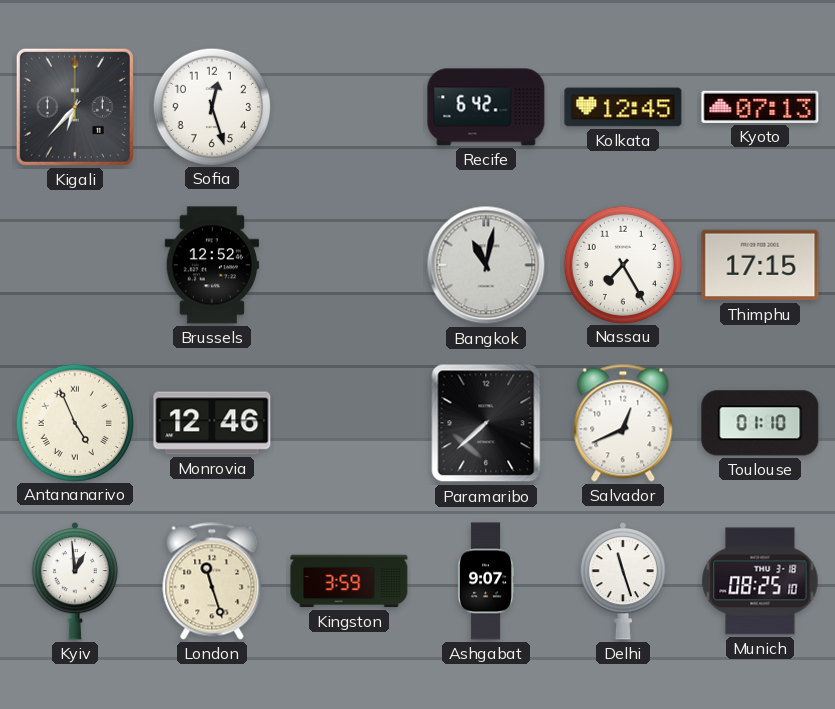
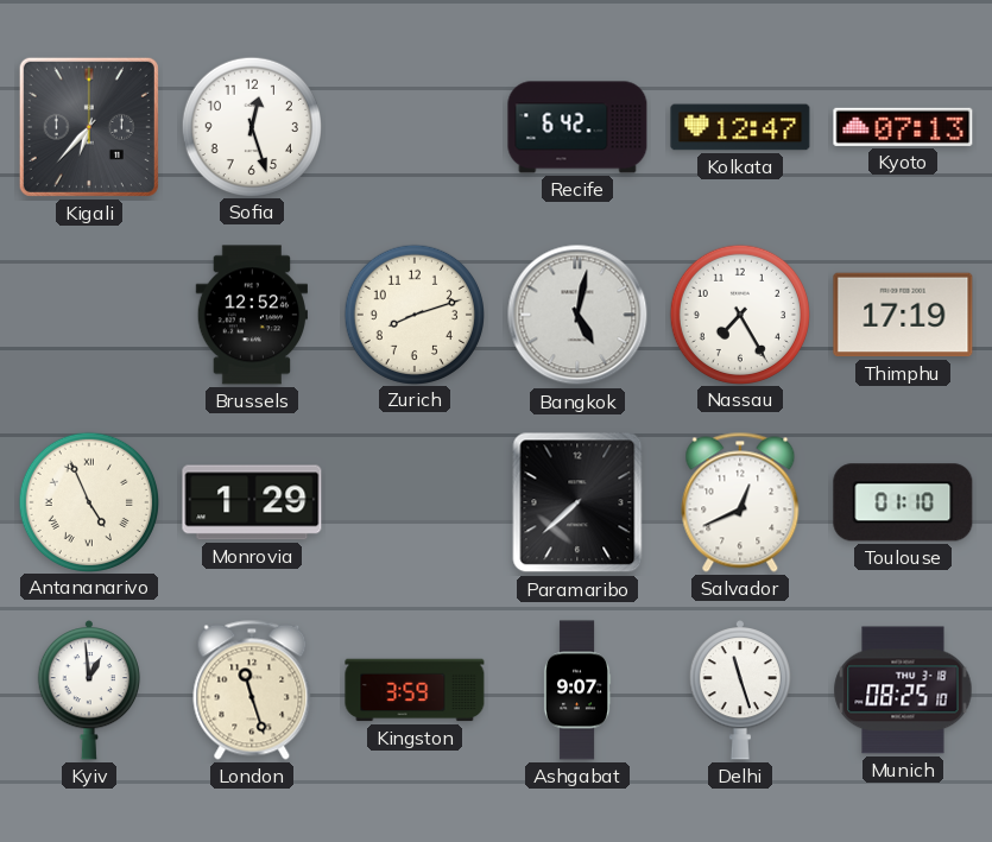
Kolkata: 12:45 -> 12:47 (740, 127)
Zurich: none -> 8:12 (413, 314)
Bangkok: 11:02 -> 5:02 (577, 315)
Thimphu: 17:15 -> 17:19 (903, 315)
Monrovia: 12:46 -> 1:29 (252, 502)
